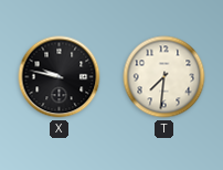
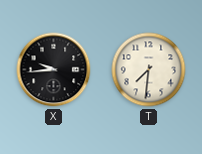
X: 9:47 -> 9:44 (54, 70)
